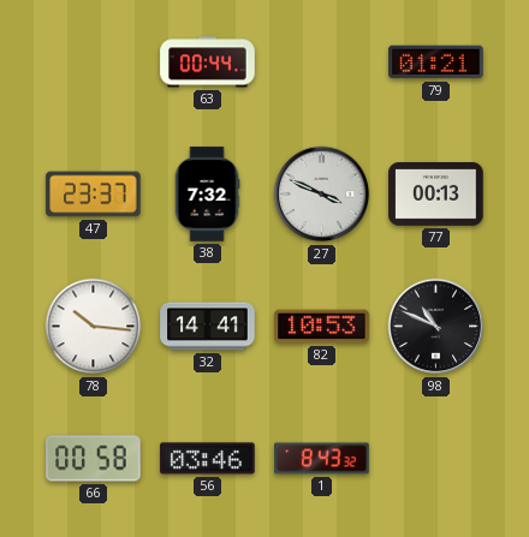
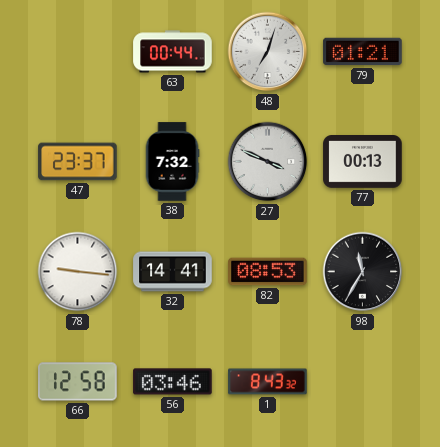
48: none -> 7:03 (268, 52)
78: 10:16 -> 9:16 (78, 272)
82: 10:53 -> 08:53 (268, 272)
98: 10:49 -> 11:35 (363, 272)
66: 00:58 -> 12:58 (78, 382)
